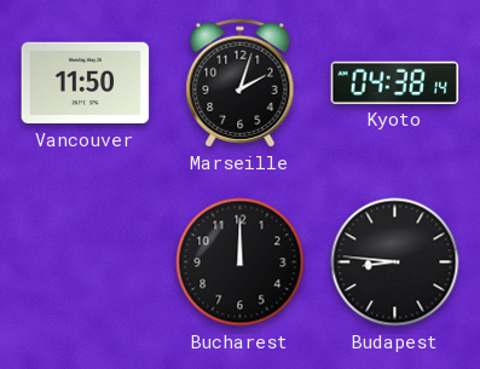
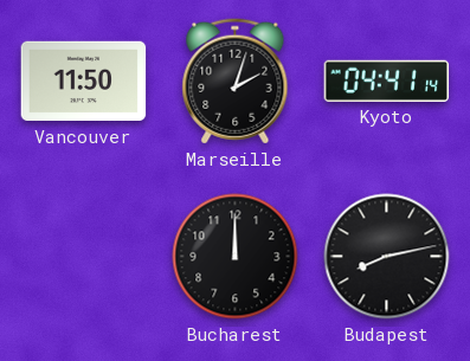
Kyoto: 04:38 -> 04:41 (387, 80)
Budapest: 8:46 -> 8:13 (387, 257)
